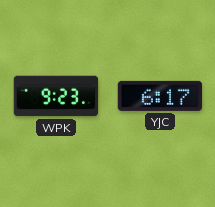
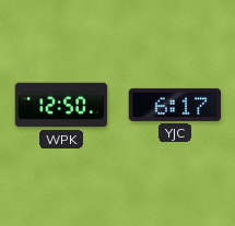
WPK: 9:23 -> 12:50 (61, 105)
